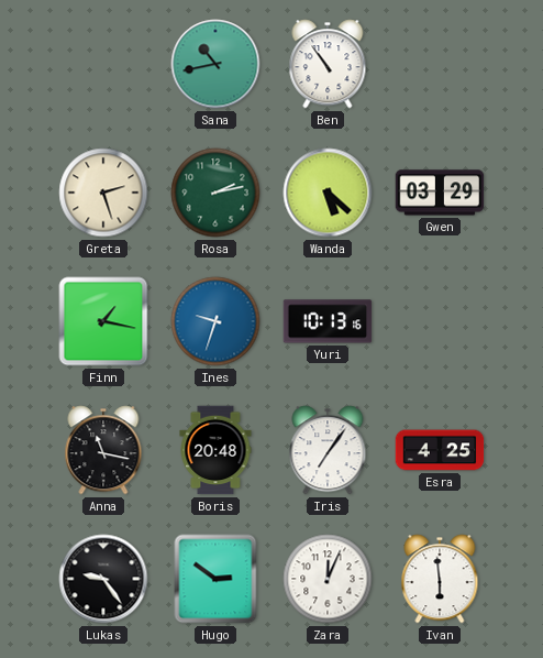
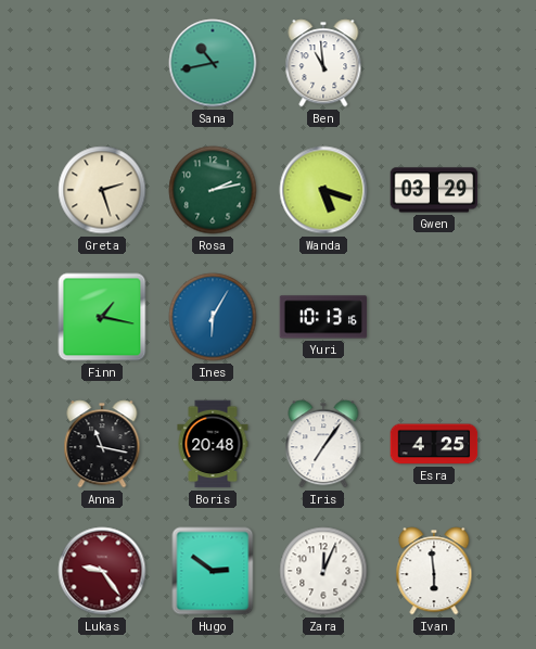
Ben: 10:54 -> 10:59 (323, 63)
Wanda: 5:22 -> 5:18 (323, 190)
Ines: 9:33 -> 6:05 (213, 317)
Lukas dial: black -> burgundy (102, 571)
